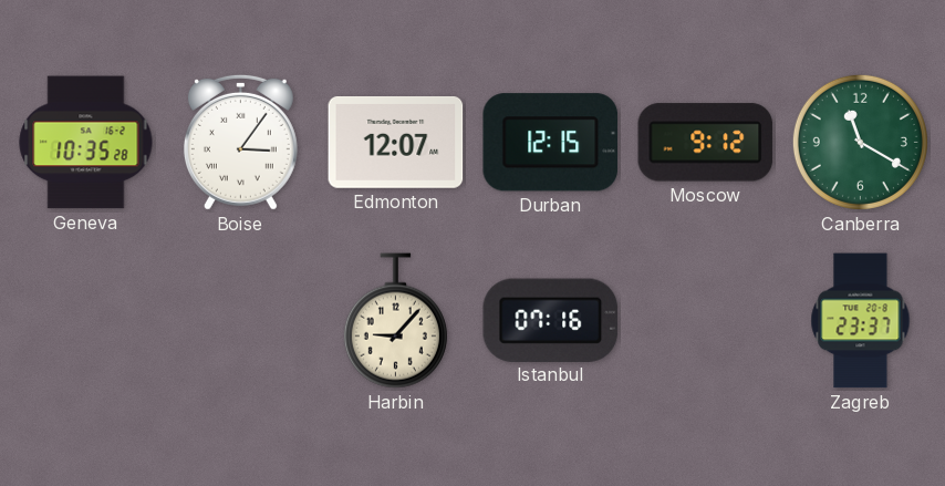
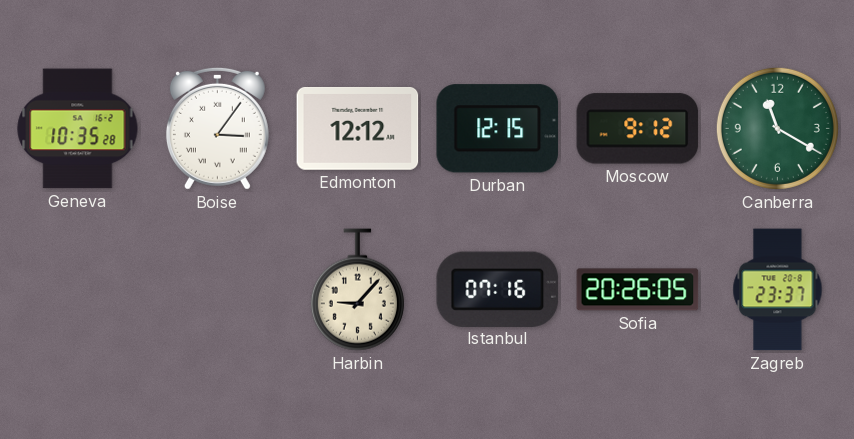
Edmonton: 12:07 -> 12:12 (358, 128)
Sofia: none -> 20:26 (638, 290)
